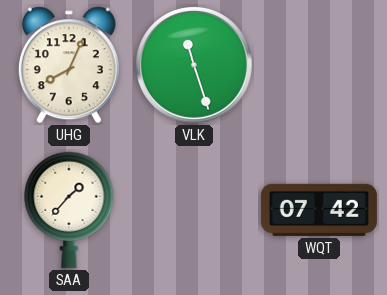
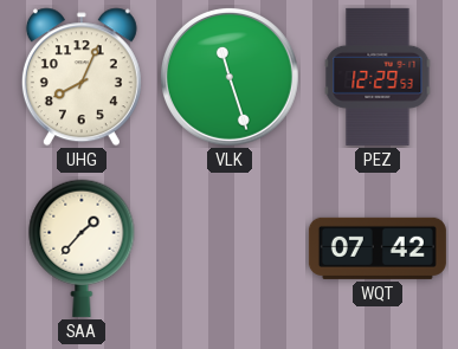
PEZ: none -> 12:29 (378, 77)
